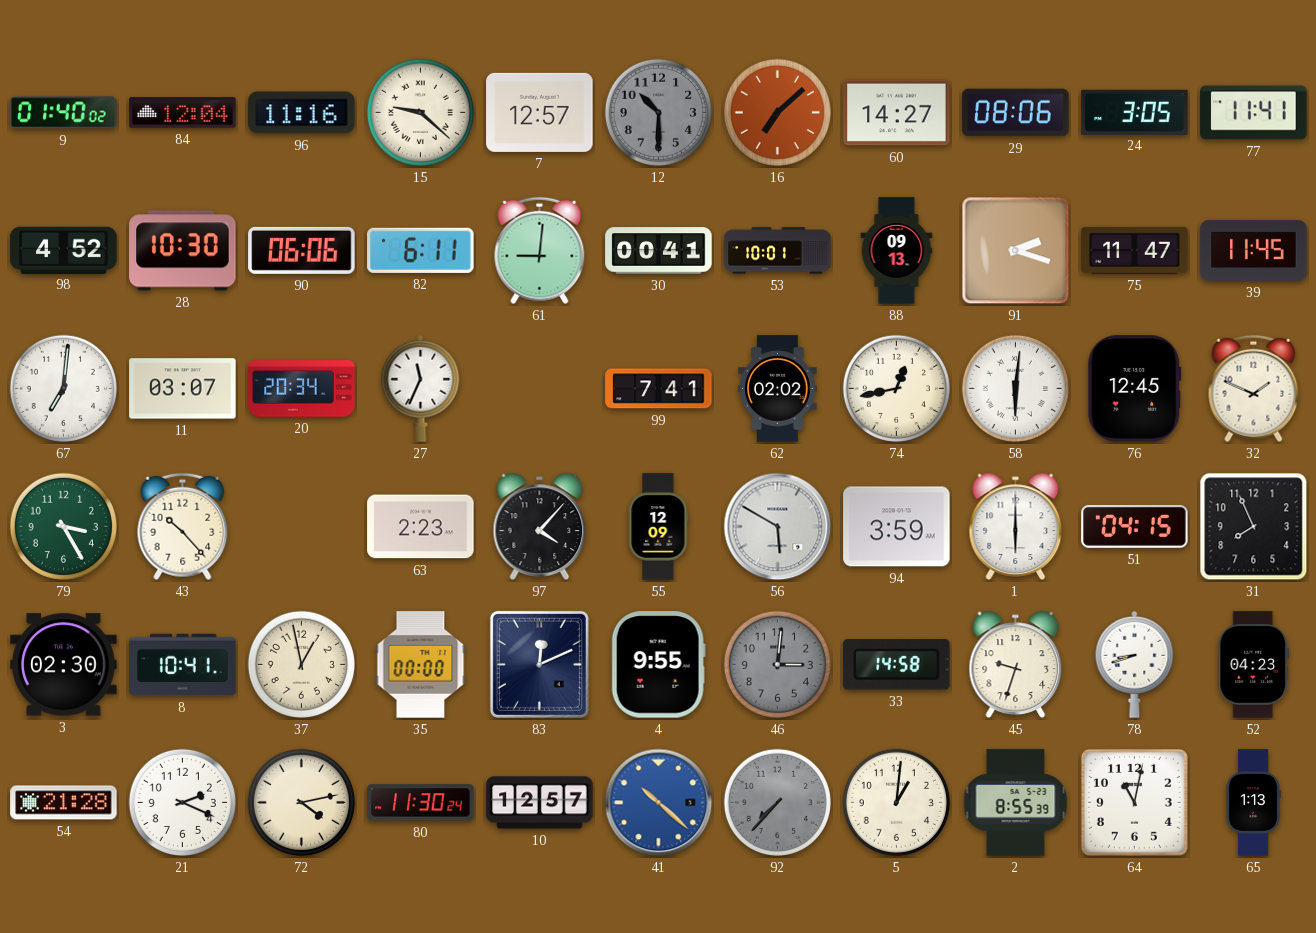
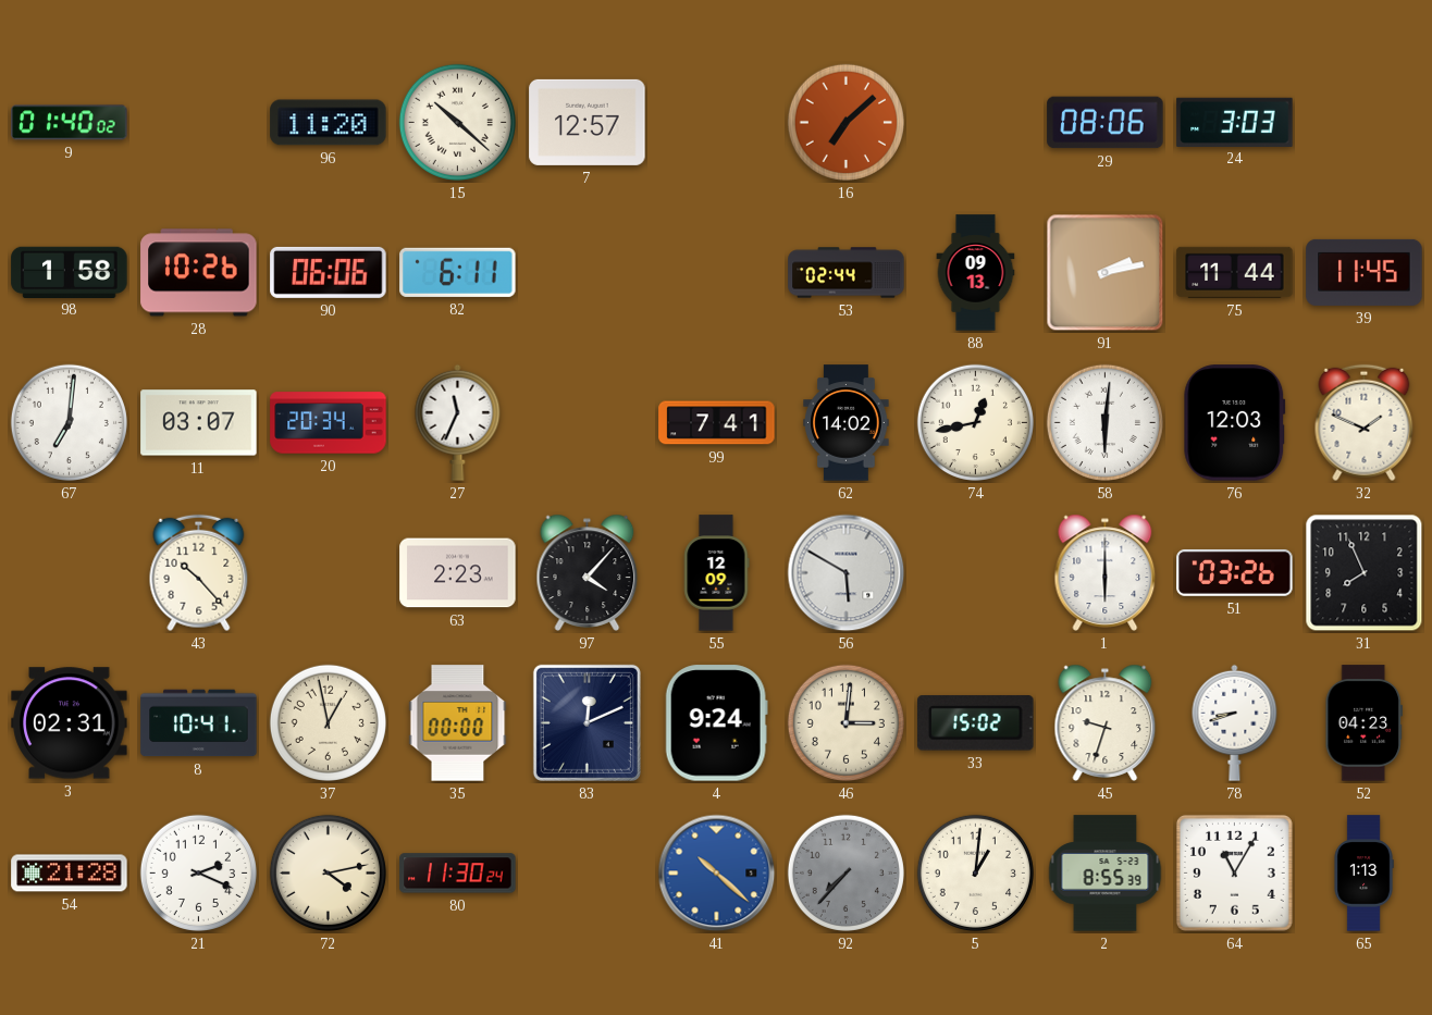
84: 12:04 -> none (183, 113)
96: 11:16 -> 11:20 (329, 123)
15: 9:22 -> 10:22 (457, 122)
12: 10:30 -> none (658, 112)
60: 14:27 -> none (897, 113)
24: 3:05 -> 3:03 (1235, 122)
77: 11:41 -> none (1254, 113)
98: 4:52 -> 1:58 (70, 272)
28: 10:30 -> 10:26 (199, 273)
61: 9:01 -> none (540, 251)
30: 00:41 -> none (659, 251)
53: 10:01 -> 02:44 (847, 273)
91: 2:18 -> 2:13 (1106, 273)
75: 11:47 -> 11:44 (1235, 272)
62: 02:02 -> 14:02 (847, 423)
76: 12:45 -> 12:03 (1235, 423)
79: 3:25 -> none (63, 526)
94: 3:59 -> none (897, 527)
51: 04:15 -> 03:26 (1235, 572)
3: 02:30 -> 02:31 (70, 723)
4: 9:55 -> 9:24 (716, 723)
46 dial: grey -> cream (845, 722)
33: 14:58 -> 15:02 (976, 723)
10: 12:57 -> none (540, 803)
64: 11:02 -> 11:05 (1234, 872)
